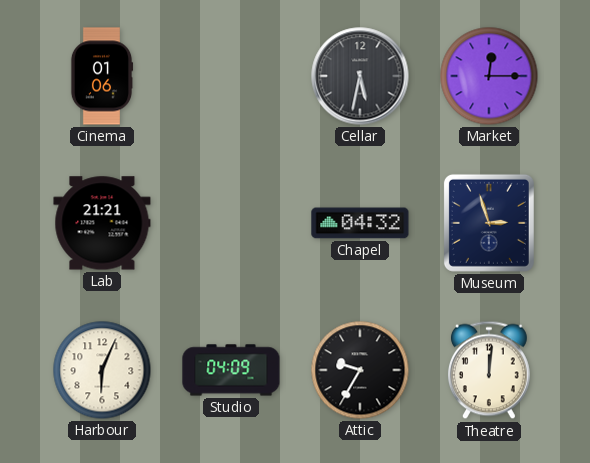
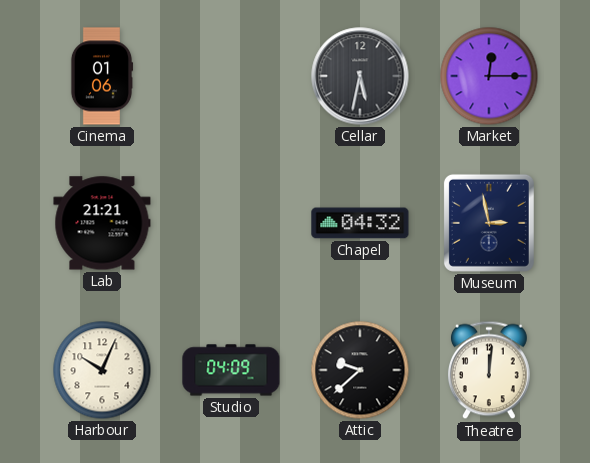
Museum: 2:57 -> 2:58 (489, 223)
Harbour: 6:04 -> 10:04 (102, 370)
Attic: 9:35 -> 9:38 (360, 370)
